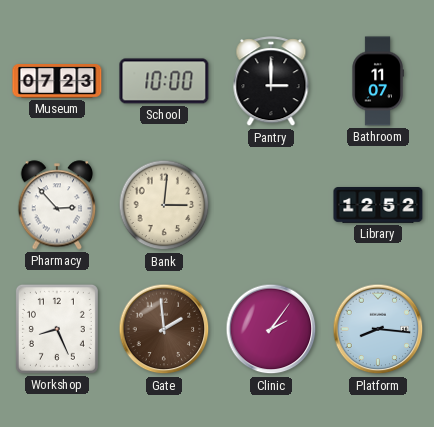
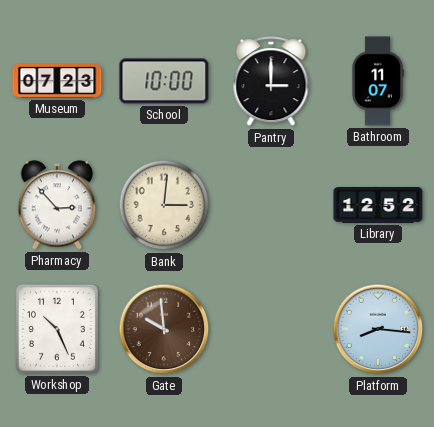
Workshop: 8:26 -> 10:26 (57, 329)
Gate: 1:59 -> 9:59 (164, 329)
Clinic: 2:06 -> none (271, 329)
